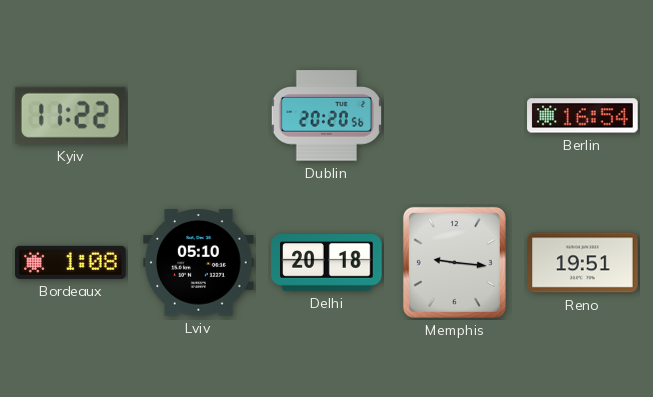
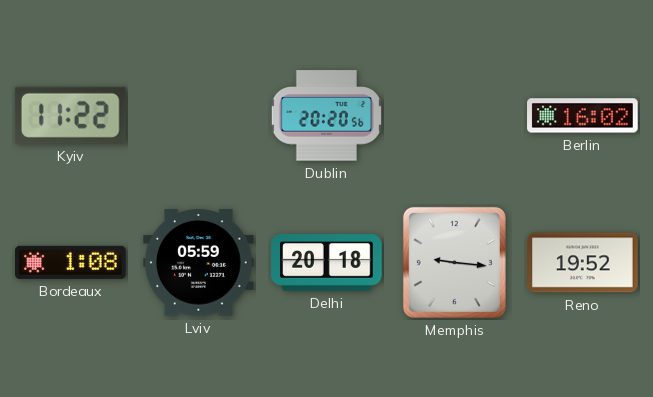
Berlin: 16:54 -> 16:02 (583, 116)
Lviv: 05:10 -> 05:59 (199, 263)
Reno: 19:51 -> 19:52 (583, 263)
